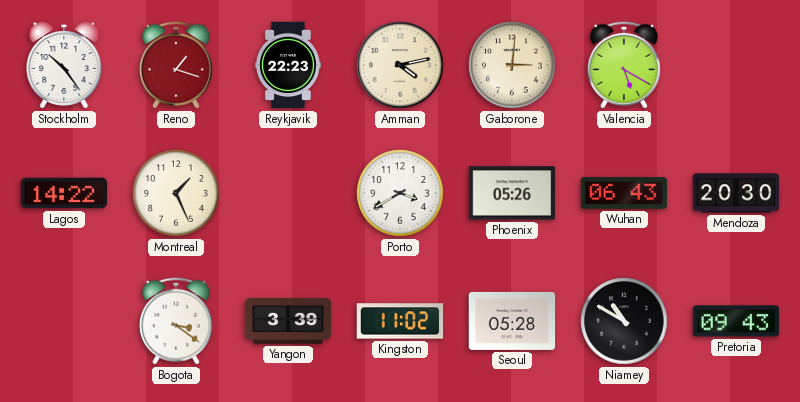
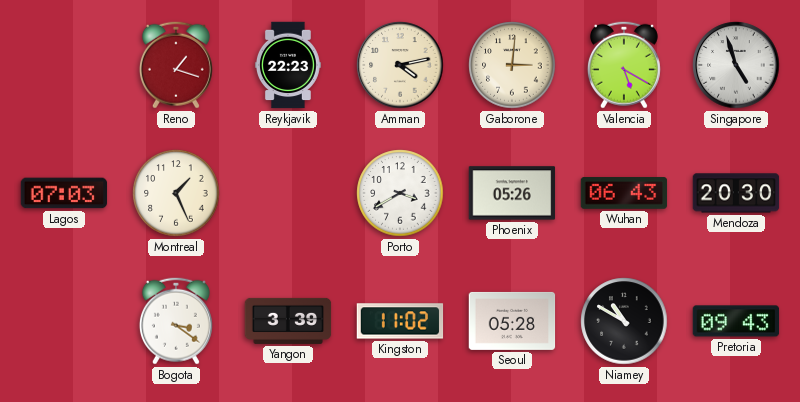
Stockholm: 10:24 -> none (64, 65)
Singapore: none -> 4:57 (736, 65)
Lagos: 14:22 -> 07:03 (64, 193)
